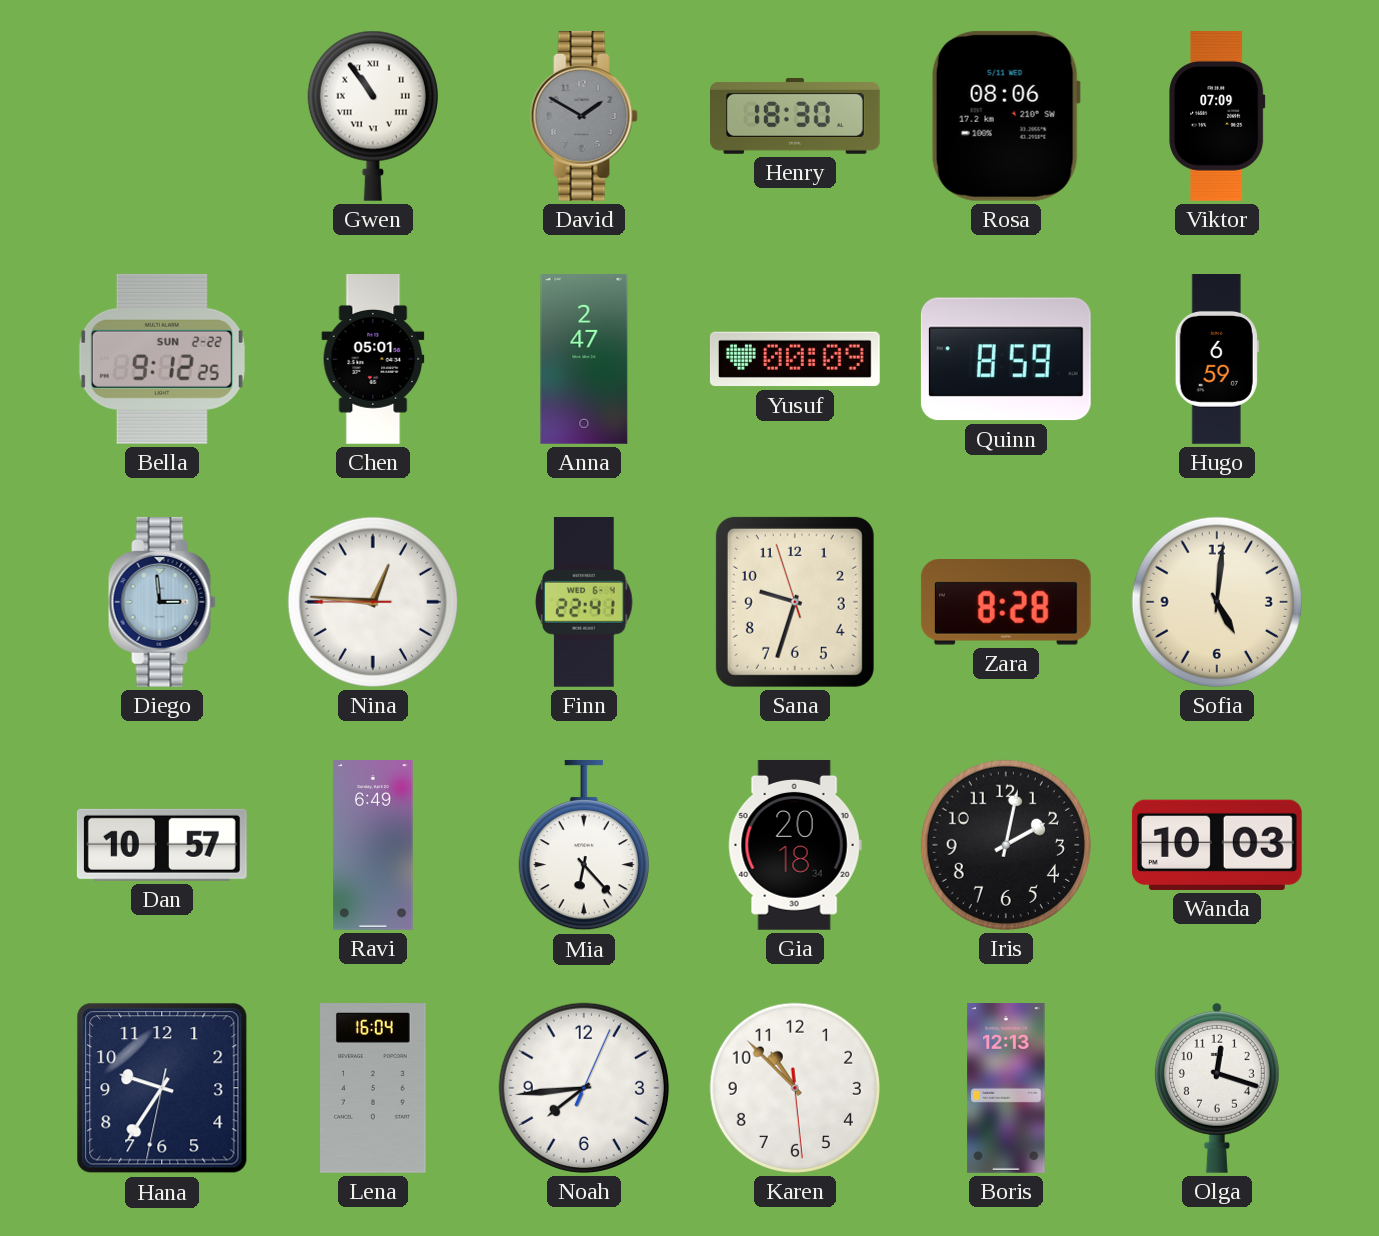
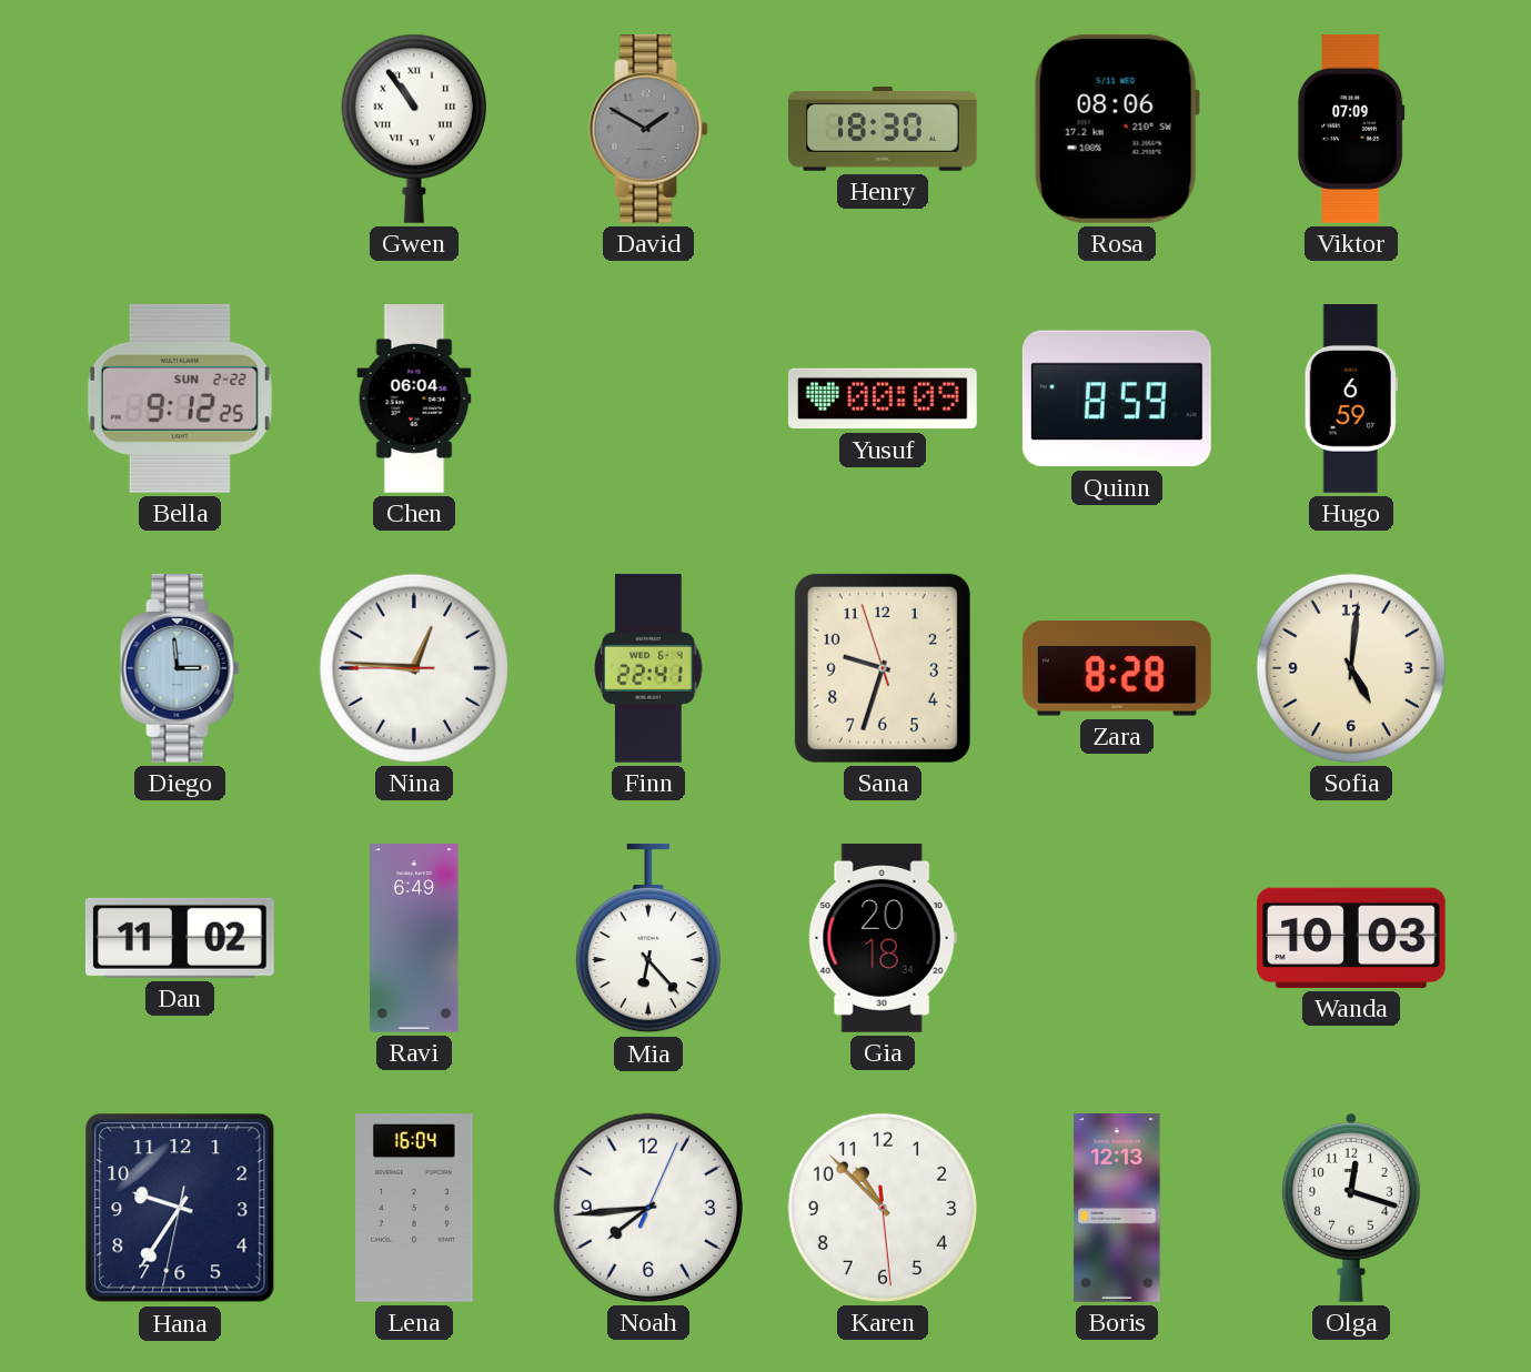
Chen: 05:01 -> 06:04 (414, 400)
Anna: 2:47 -> none (584, 360)
Dan: 10:57 -> 11:02 (180, 938)
Iris: 2:02 -> none (1006, 845)
